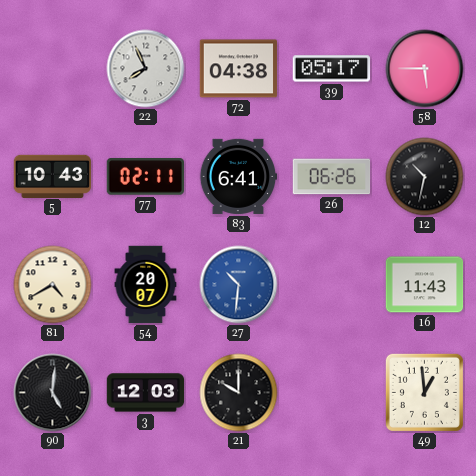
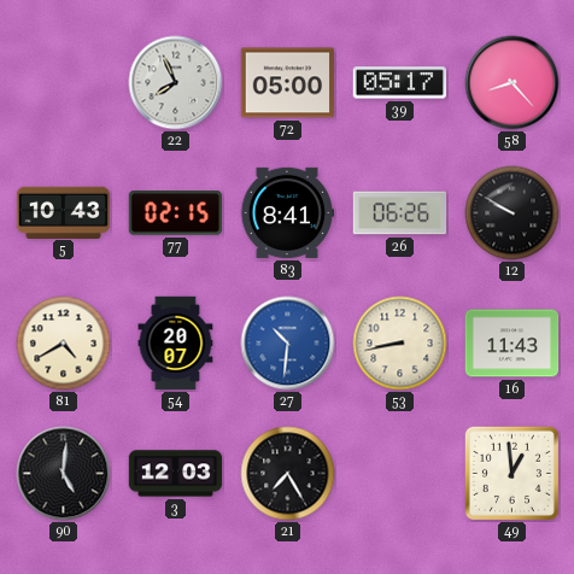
72: 04:38 -> 05:00 (288, 83)
58: 5:45 -> 8:23 (512, 83)
77: 02:11 -> 02:15 (175, 213)
83: 6:41 -> 8:41 (287, 212)
12: 10:32 -> 9:50 (512, 213)
53: none -> 8:43 (400, 344)
21: 10:00 -> 7:25 (288, 474)
